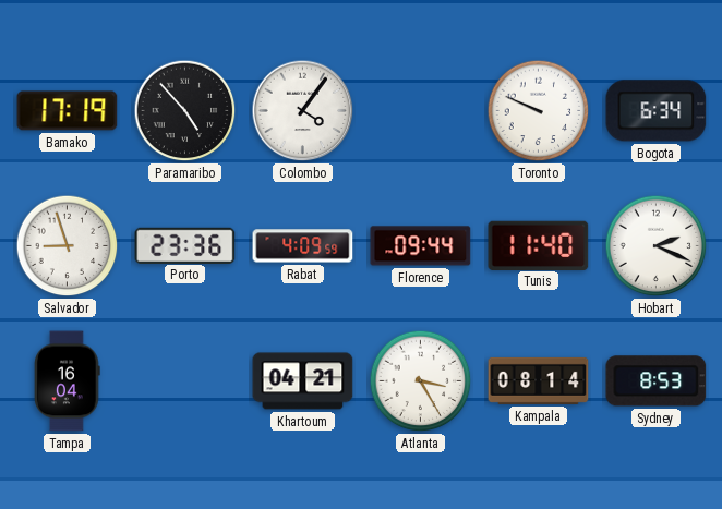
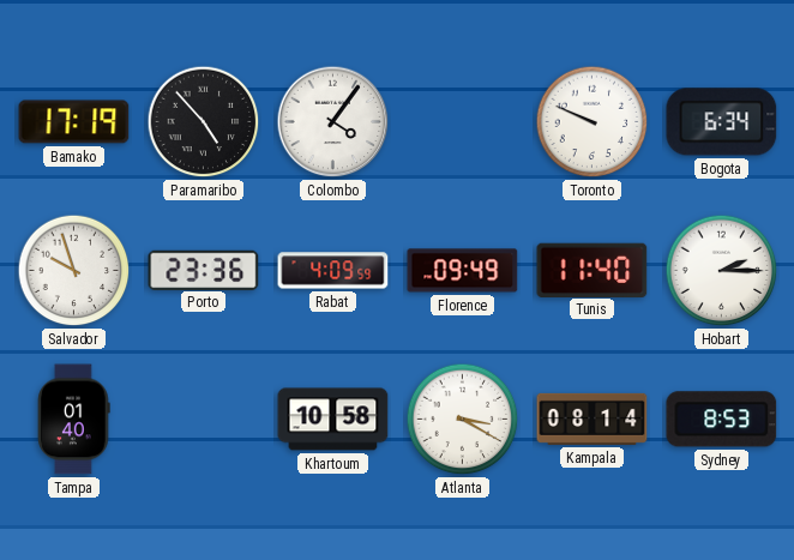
Salvador: 8:57 -> 9:57 (74, 271)
Florence: 09:44 -> 09:49 (463, 271)
Hobart: 2:19 -> 2:15 (722, 271)
Tampa: 16:04 -> 01:40 (74, 420)
Khartoum: 04:21 -> 10:58 (333, 420)
Atlanta: 3:25 -> 3:20 (463, 420)
